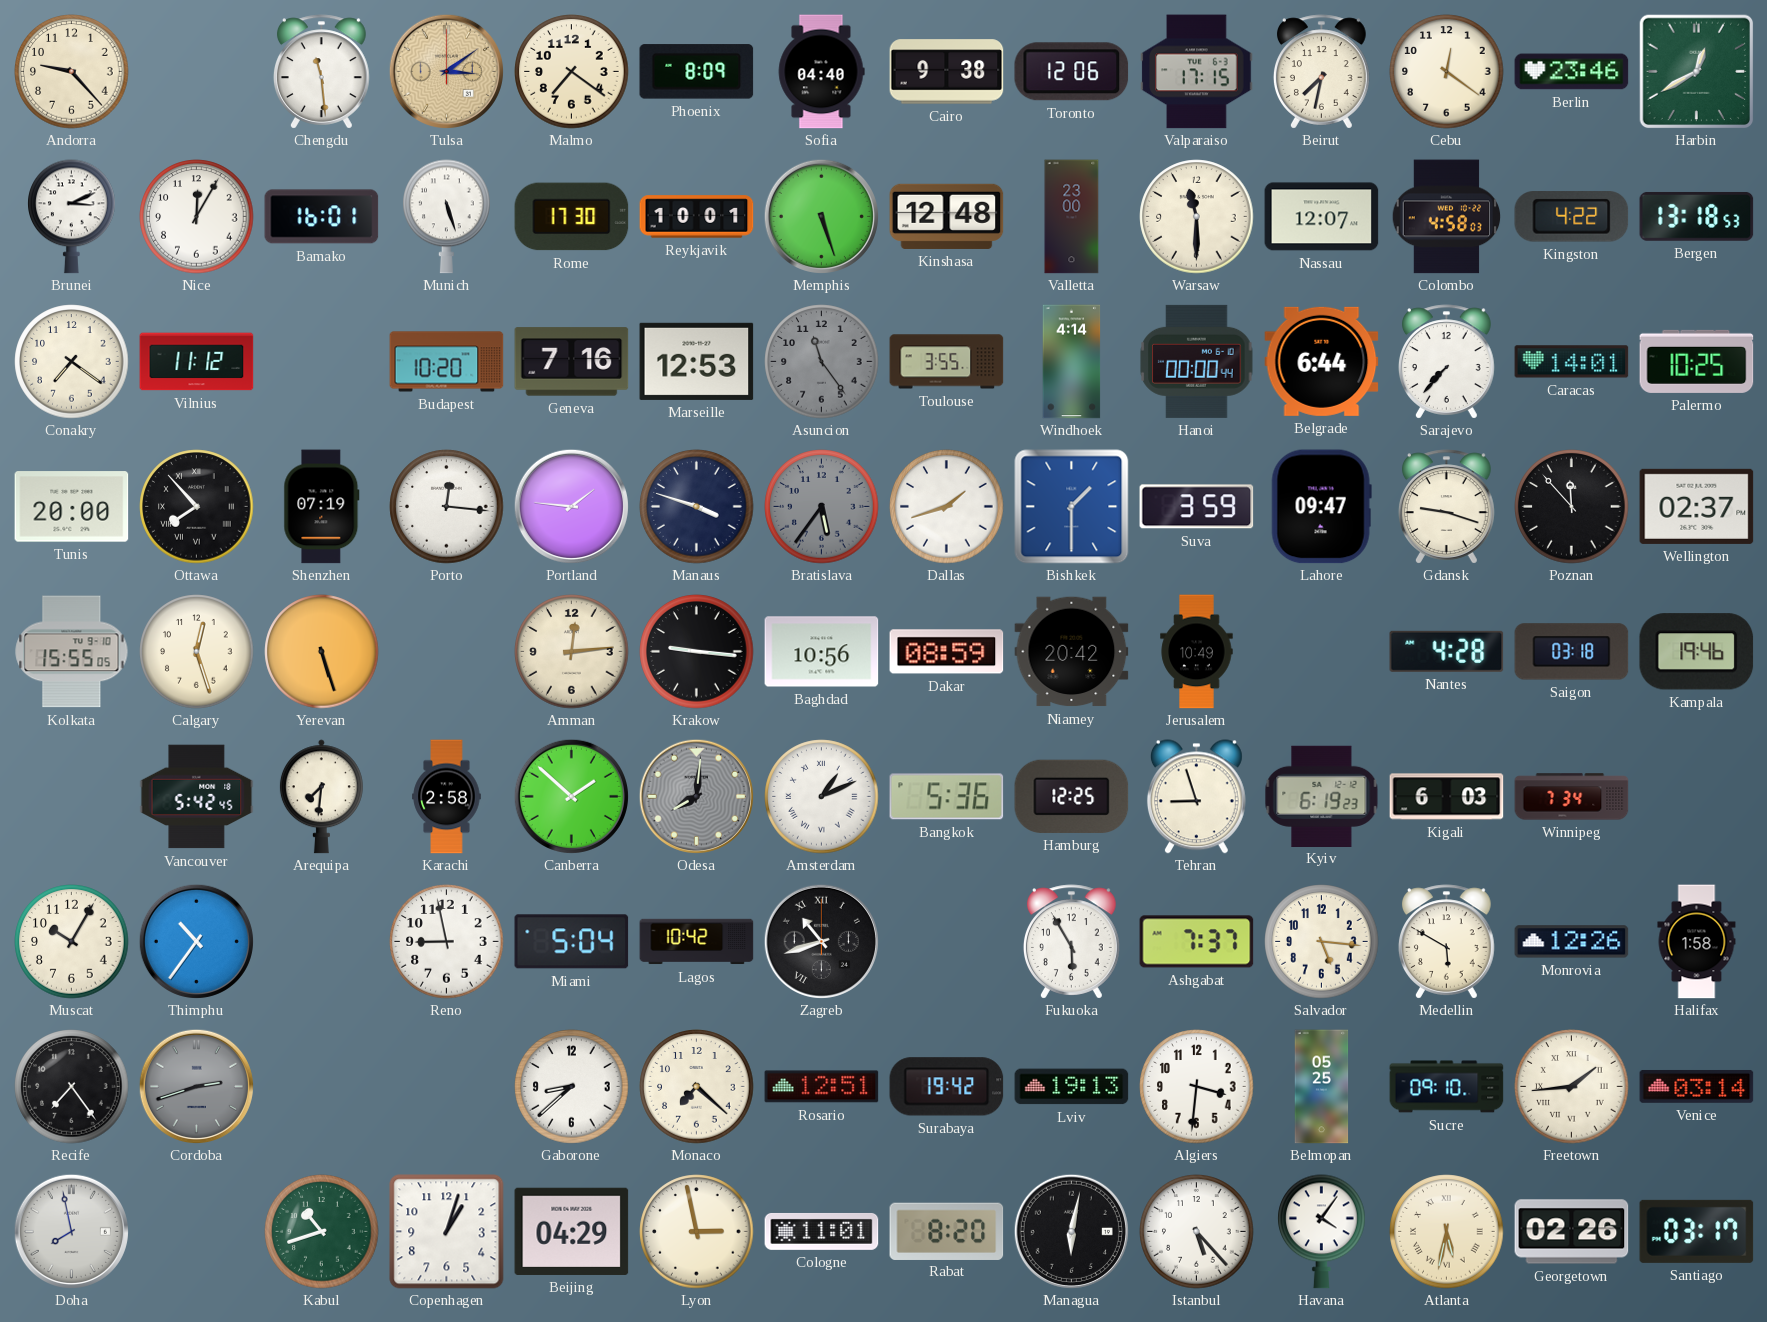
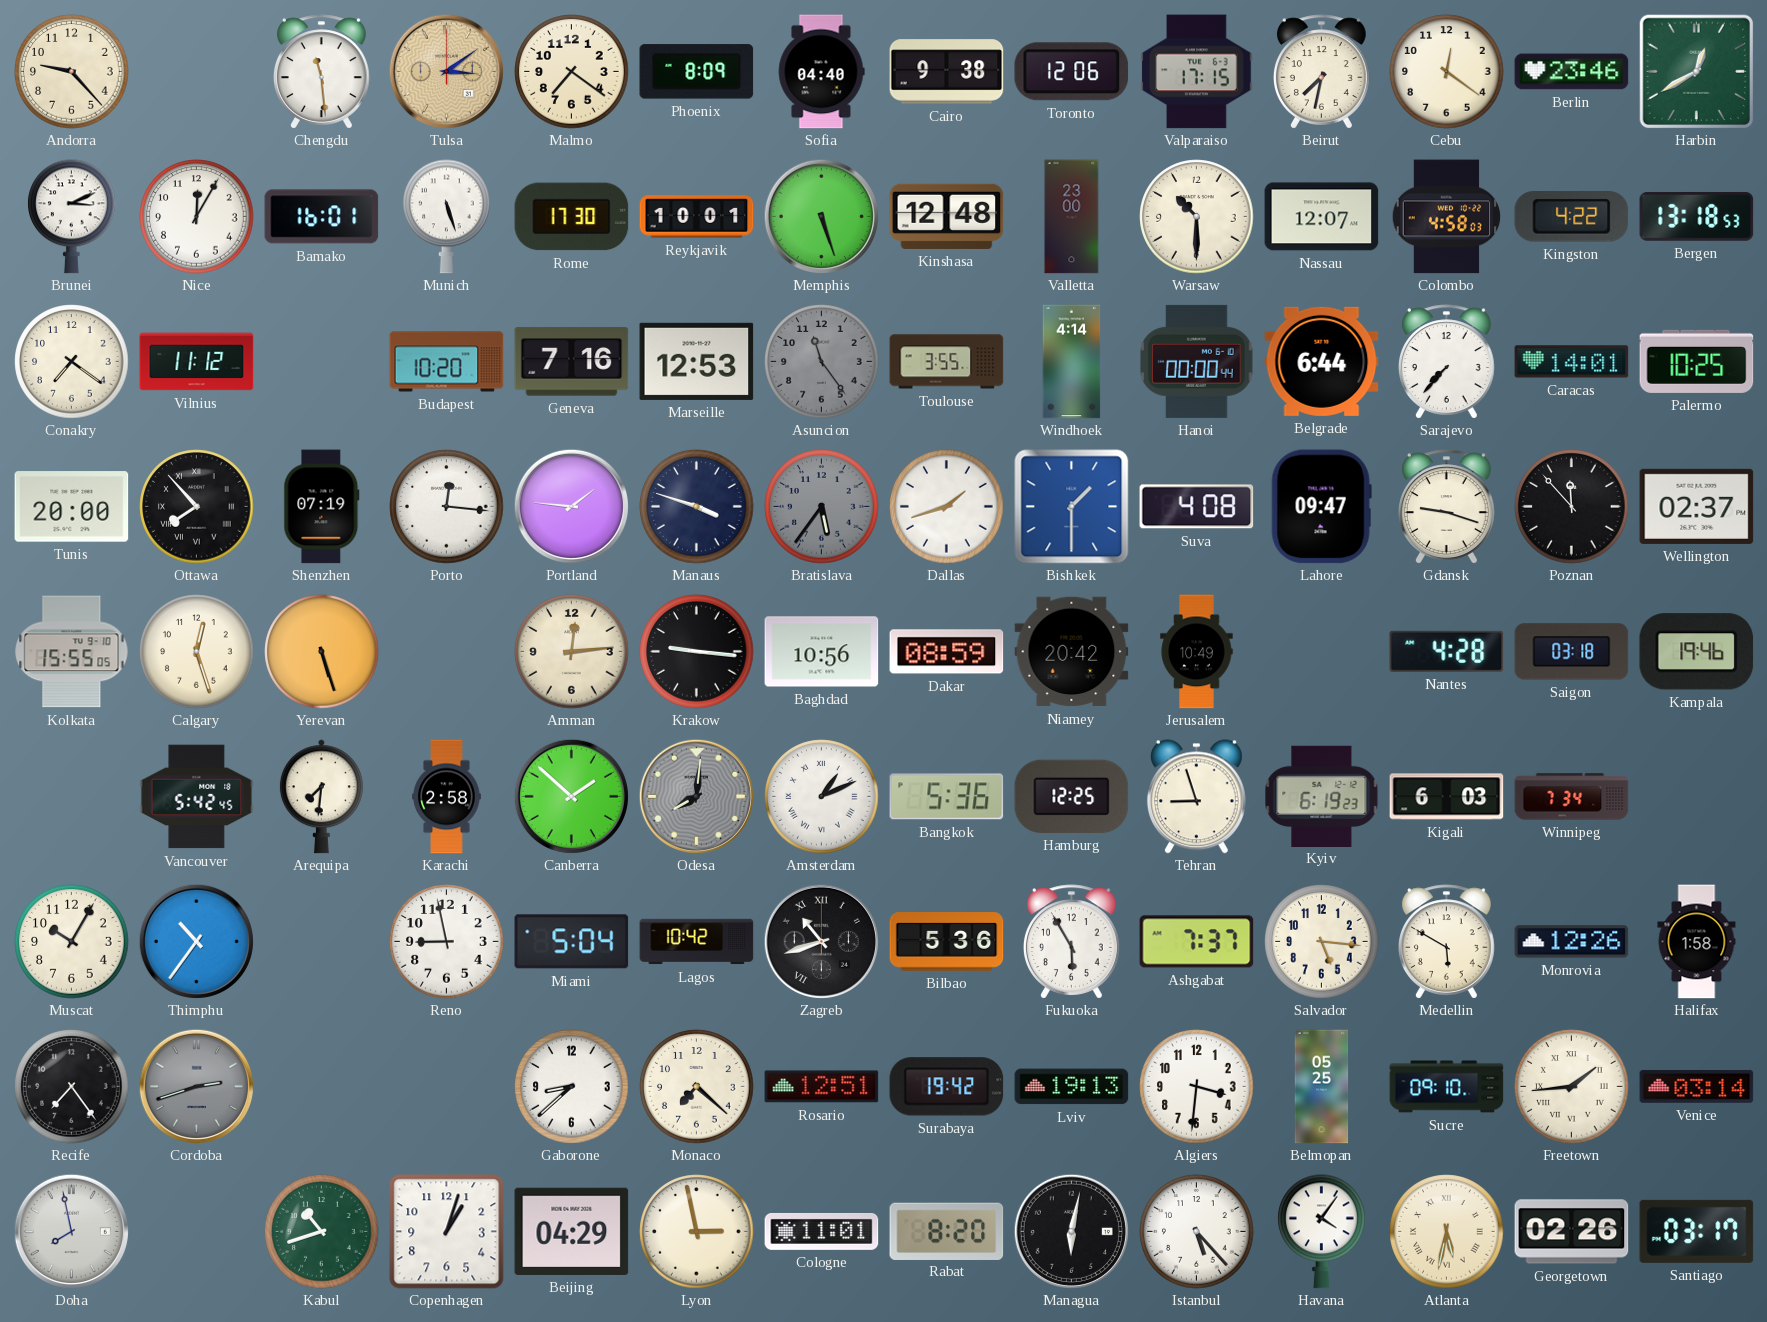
Warsaw: 11:30 -> 10:30 (1197, 217)
Suva: 3:59 -> 4:08 (1197, 507)
Bilbao: none -> 5:36 (947, 942)
